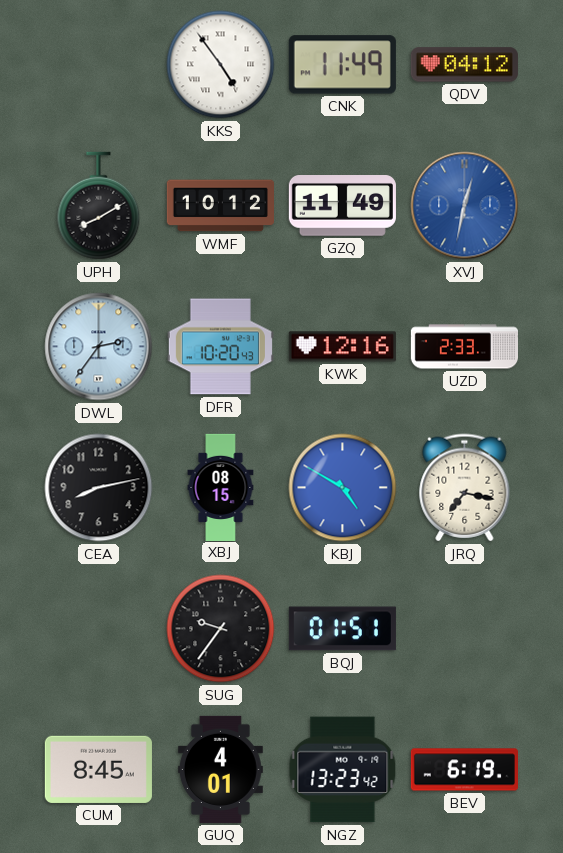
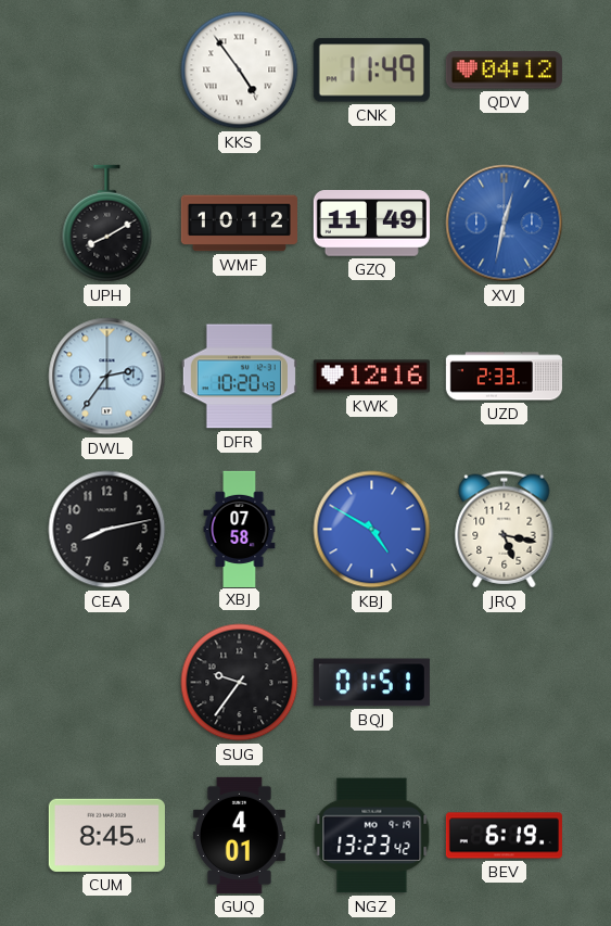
XBJ: 08:15 -> 07:58 (240, 529)
JRQ: 7:17 -> 5:17 (505, 530)
